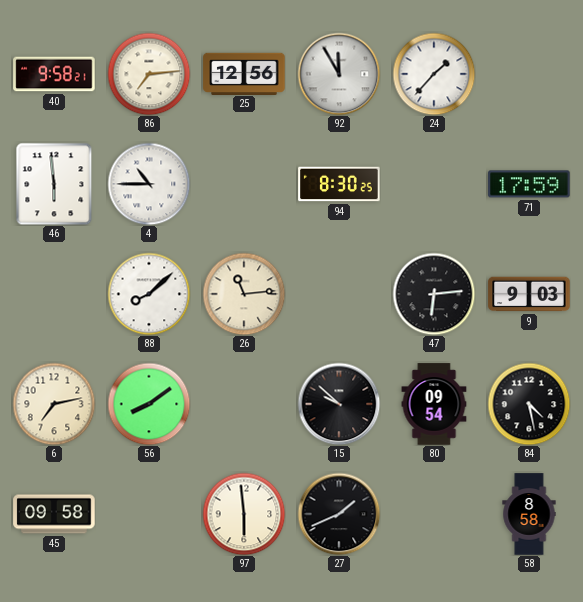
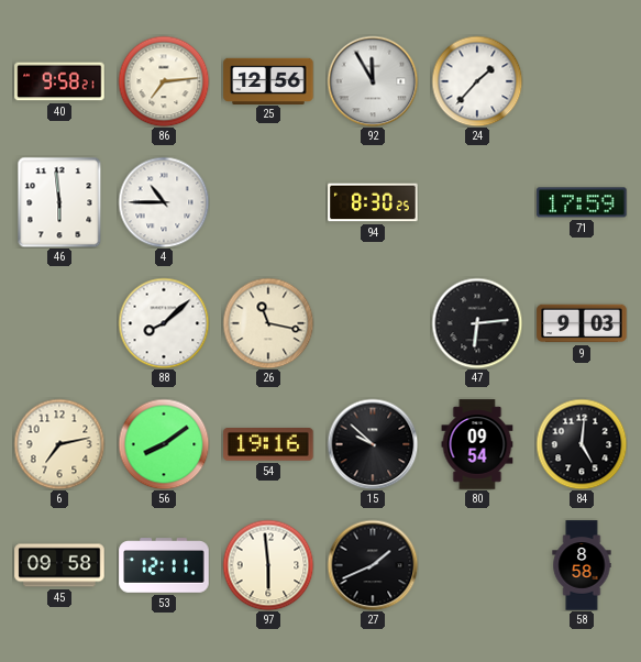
26: 11:14 -> 11:17 (268, 323)
54: none -> 19:16 (268, 445)
84: 4:28 -> 5:01 (582, 444)
53: none -> 12:11 (164, 565)
